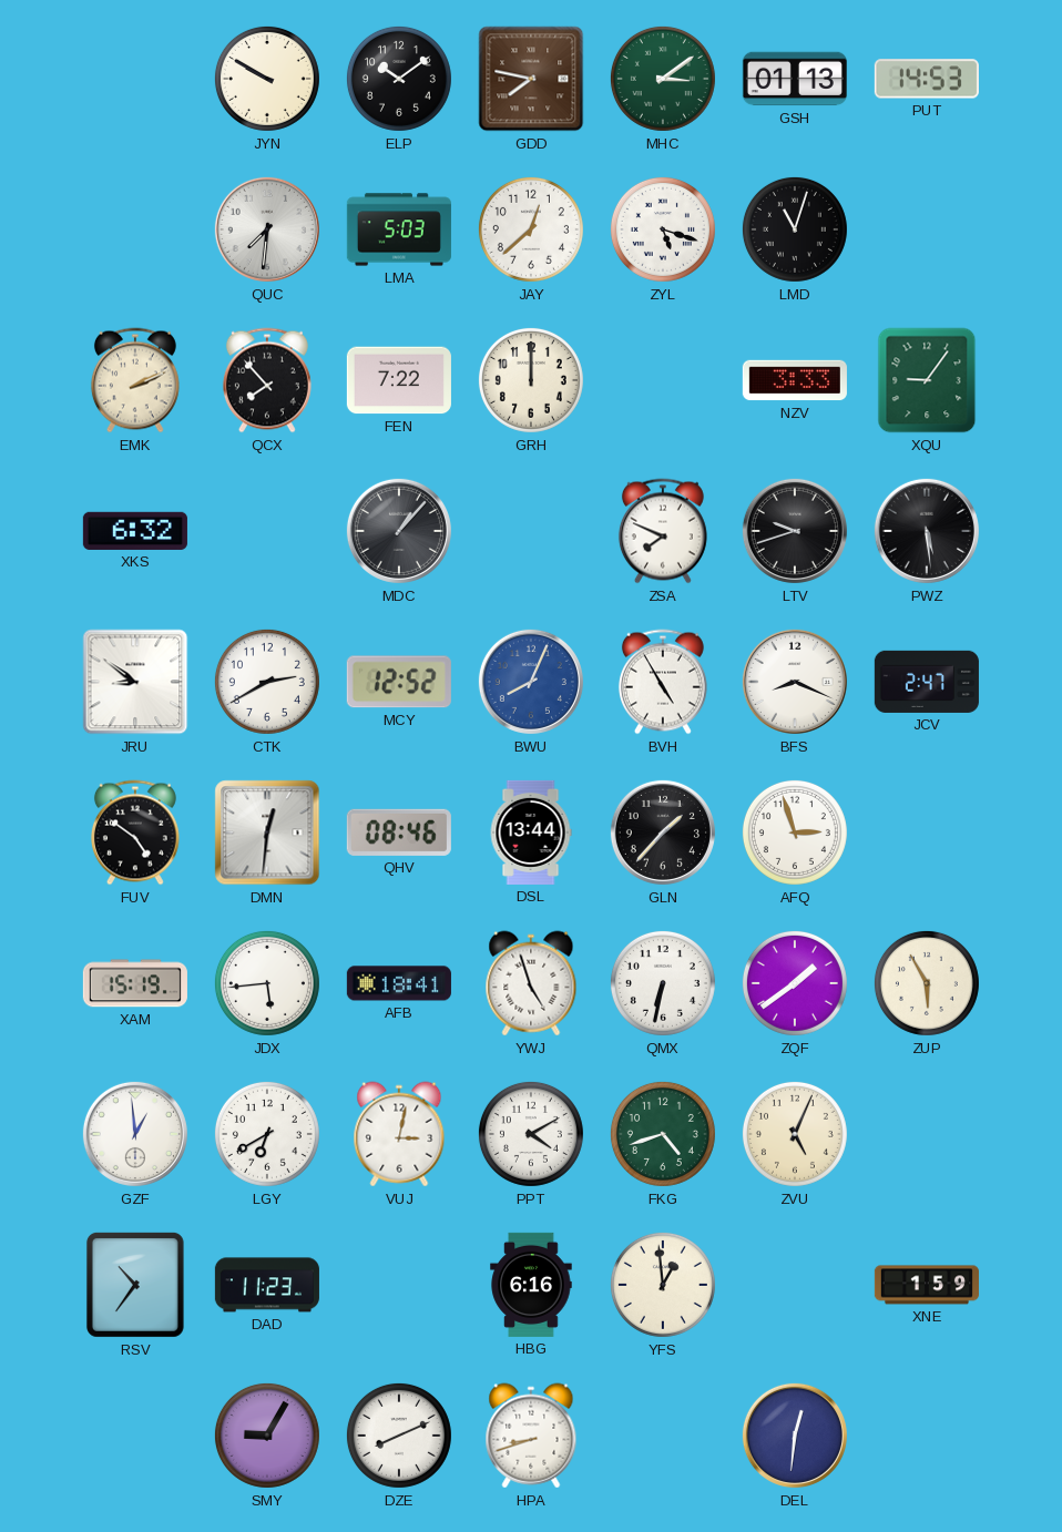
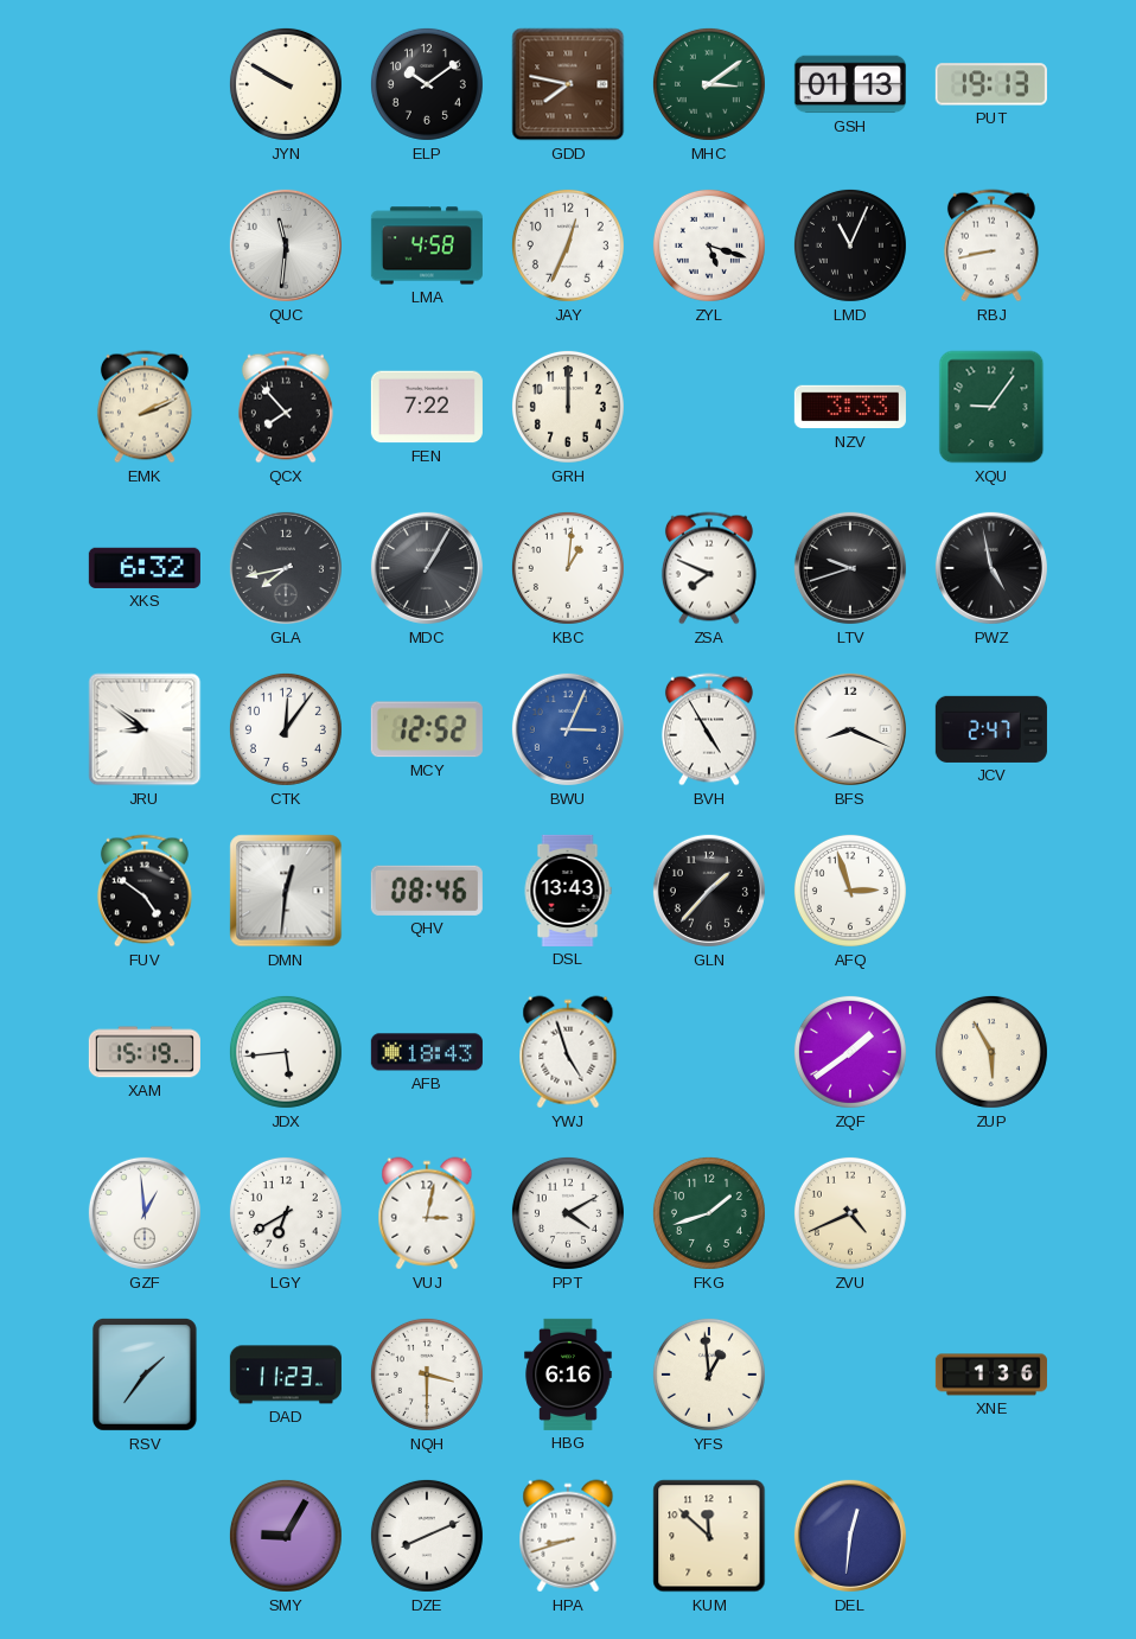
PUT: 14:53 -> 19:13 (991, 84)
QUC: 7:31 -> 11:31 (286, 245)
LMA: 5:03 -> 4:58 (427, 245)
JAY: 12:38 -> 12:34 (568, 245)
LMD: 11:03 -> 11:04 (850, 245)
RBJ: none -> 8:43 (991, 245)
GLA: none -> 7:43 (286, 568)
MDC: 1:07 -> 1:05 (427, 568)
KBC: none -> 1:01 (568, 568)
PWZ: 5:29 -> 4:58 (991, 568)
CTK: 2:40 -> 12:06 (286, 729)
BWU: 8:04 -> 3:04 (568, 729)
DSL: 13:44 -> 13:43 (568, 891)
AFB: 18:41 -> 18:43 (427, 1052)
QMX: 6:32 -> none (663, 983)
FKG: 4:42 -> 1:42 (709, 1213)
ZVU: 5:04 -> 4:41 (850, 1213)
RSV: 10:36 -> 1:36 (145, 1375)
NQH: none -> 3:30 (427, 1375)
XNE: 1:59 -> 1:36 (991, 1375)
KUM: none -> 11:52 (709, 1536)
